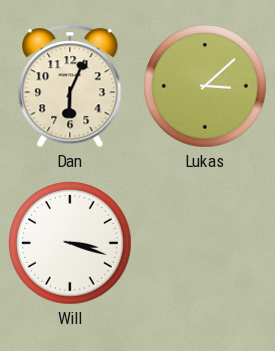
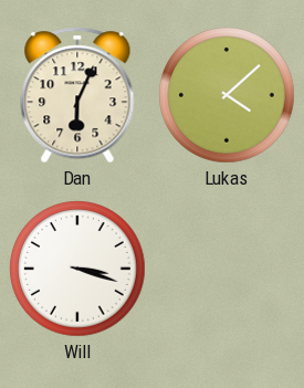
Lukas: 3:08 -> 4:08 (227, 95)
